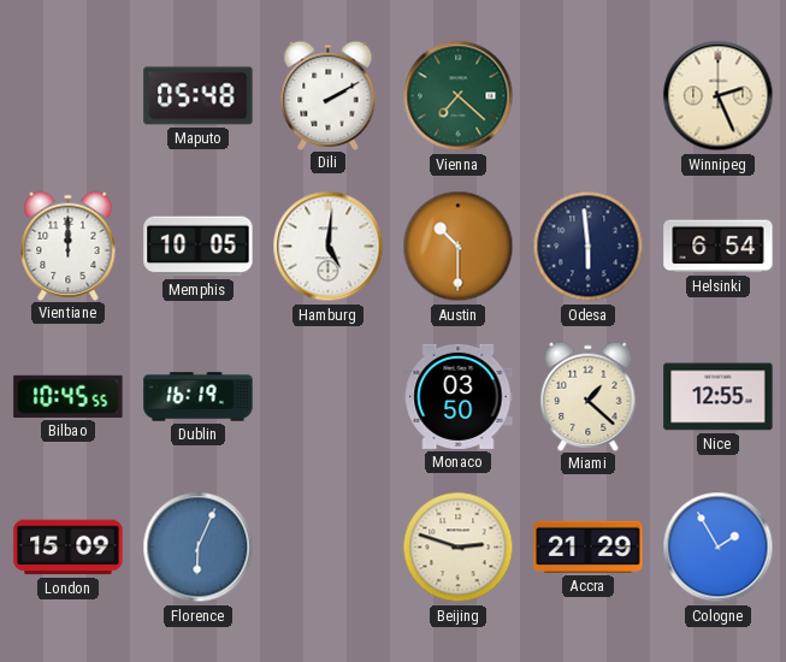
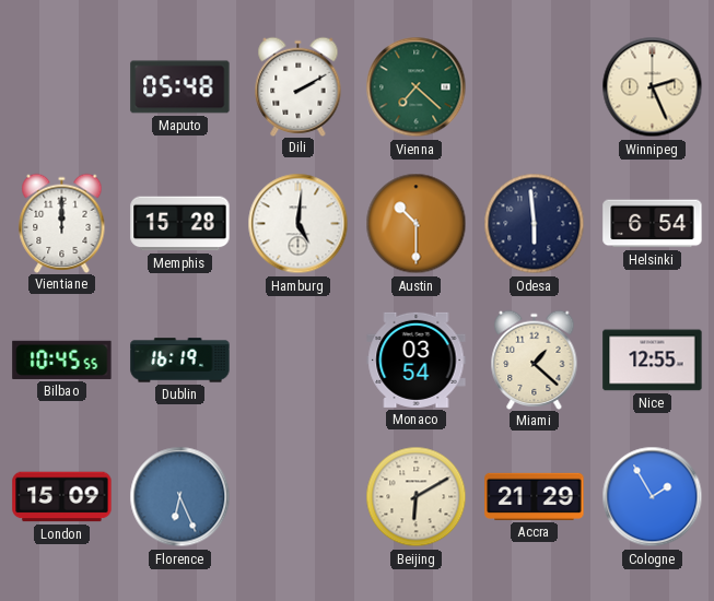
Memphis: 10:05 -> 15:28 (180, 224)
Monaco: 03:50 -> 03:54 (417, 360)
Florence: 6:04 -> 6:26 (180, 497)
Beijing: 2:48 -> 6:10 (417, 497)
